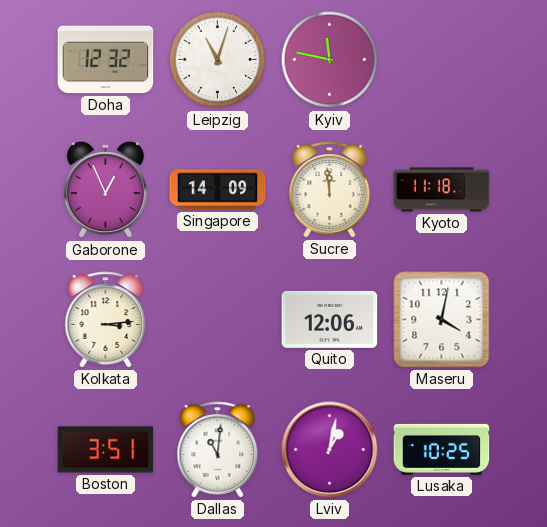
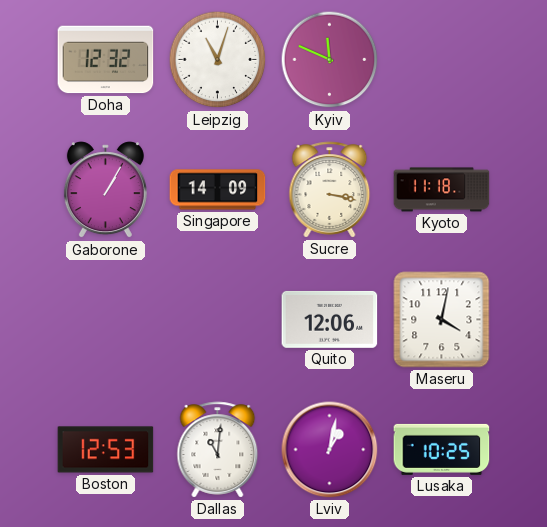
Kyiv: 11:47 -> 11:49 (330, 60)
Gaborone: 12:56 -> 1:05 (105, 190)
Sucre: 11:59 -> 3:17 (330, 190)
Kolkata: 3:14 -> none (106, 320)
Boston: 3:51 -> 12:53 (106, 450)
